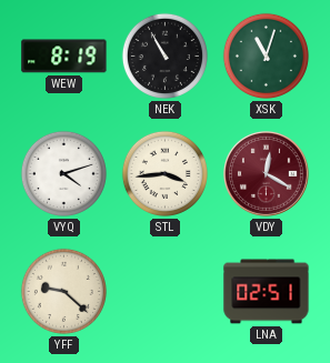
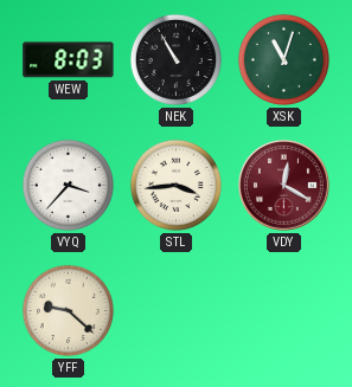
WEW: 8:19 -> 8:03 (69, 60)
VYQ: 4:12 -> 3:37 (68, 185)
LNA: 02:51 -> none (267, 292)
